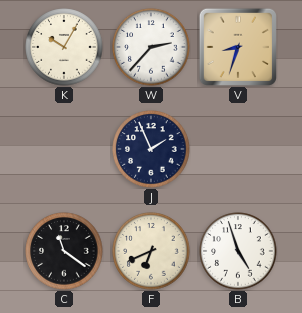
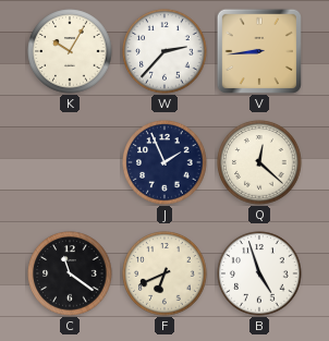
V: 8:33 -> 8:44 (259, 51)
Q: none -> 12:22 (259, 162)
